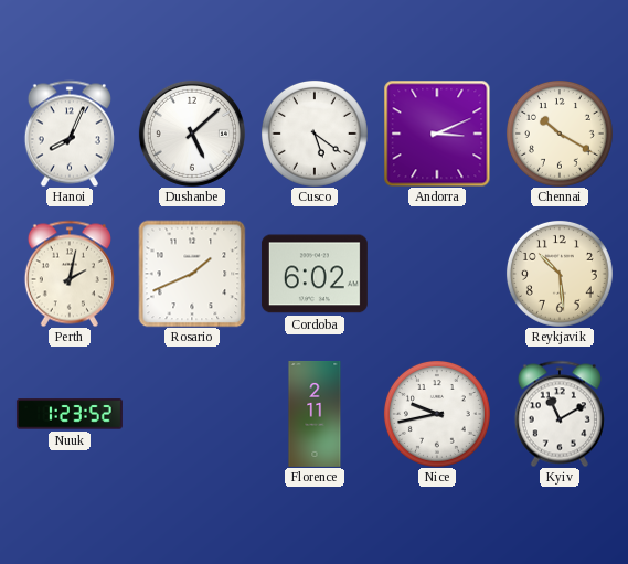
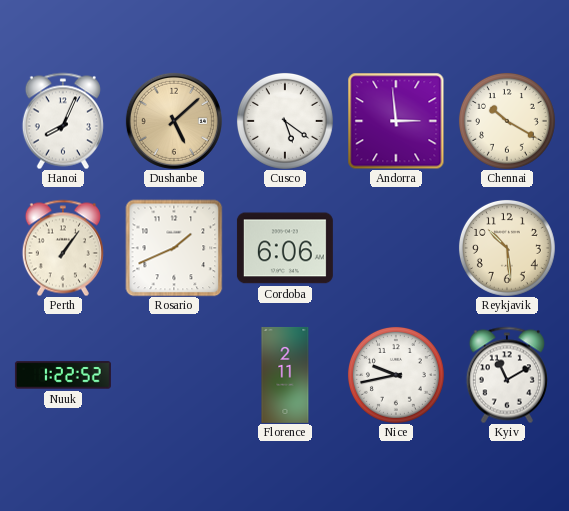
Dushanbe dial: white -> champagne (174, 121)
Andorra: 3:11 -> 2:59 (396, 121)
Perth: 2:02 -> 1:06 (63, 248)
Cordoba: 6:02 -> 6:06 (285, 248)
Nuuk: 1:23 -> 1:22 (63, 375)
